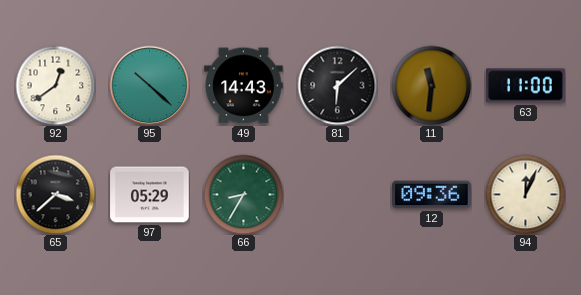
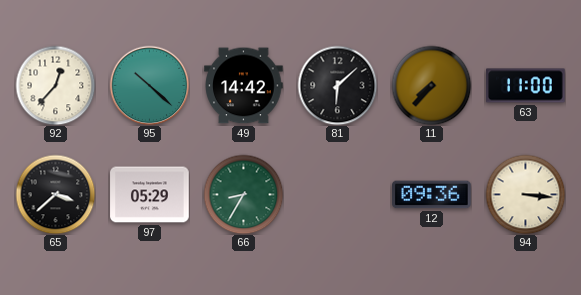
92: 12:39 -> 12:37 (55, 85)
49: 14:43 -> 14:42 (244, 86)
11: 11:31 -> 7:37 (431, 85)
94: 12:04 -> 3:16 (525, 194)
